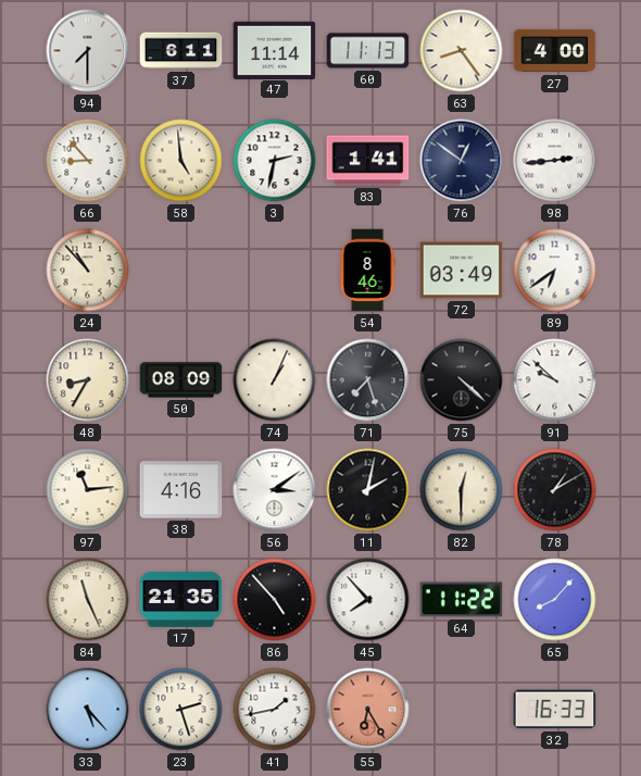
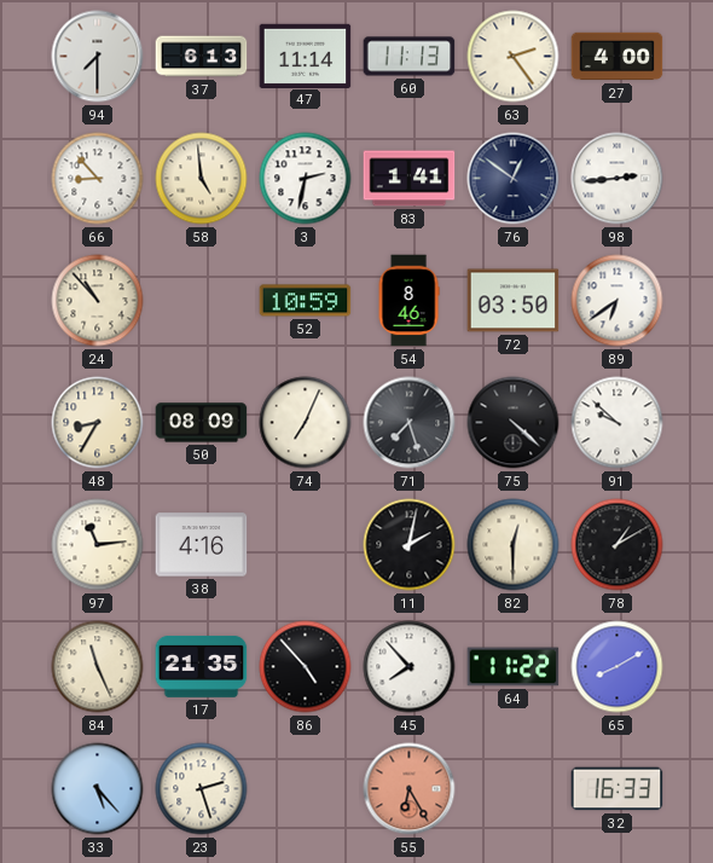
37: 6:11 -> 6:13 (202, 57)
63: 8:24 -> 2:24 (514, 57)
52: none -> 10:59 (306, 301)
72: 03:49 -> 03:50 (514, 301)
74: 1:04 -> 7:04 (306, 423)
56: 3:09 -> none (275, 490)
65: 8:07 -> 8:10 (618, 667)
41: 1:43 -> none (275, 710)
